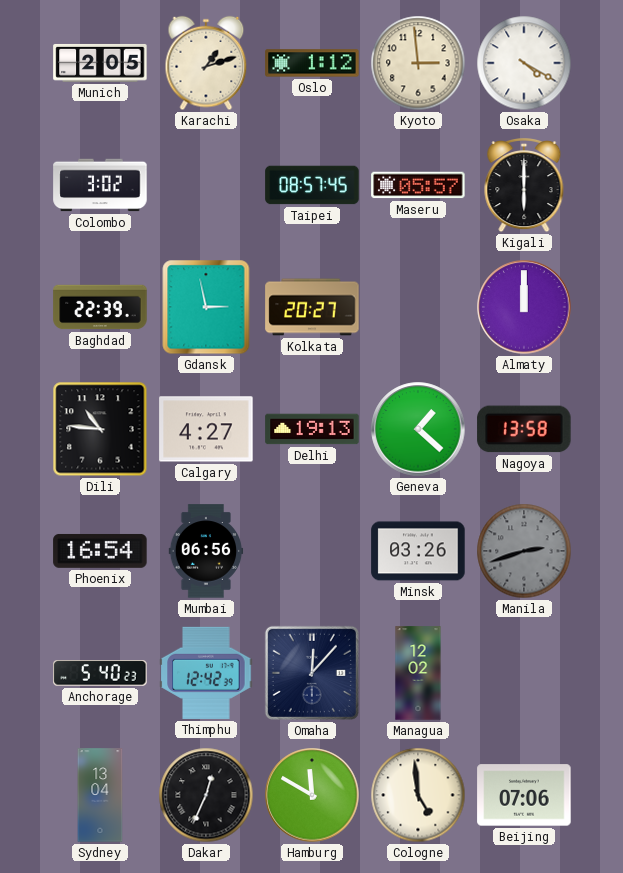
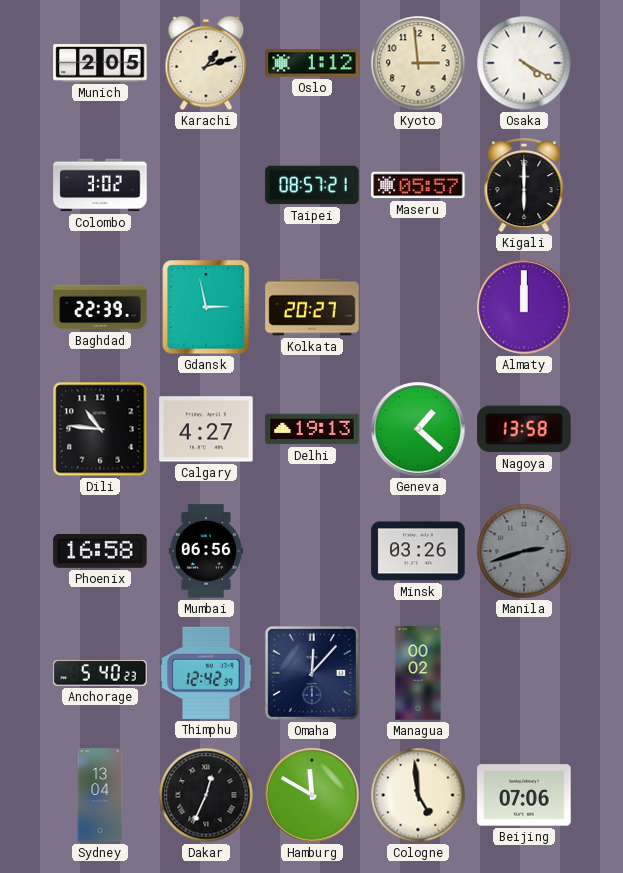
Taipei: 08:57:45 -> 08:57:21 (312, 185)
Phoenix: 16:54 -> 16:58 (100, 551)
Managua: 12:02 -> 00:02 (418, 673)
